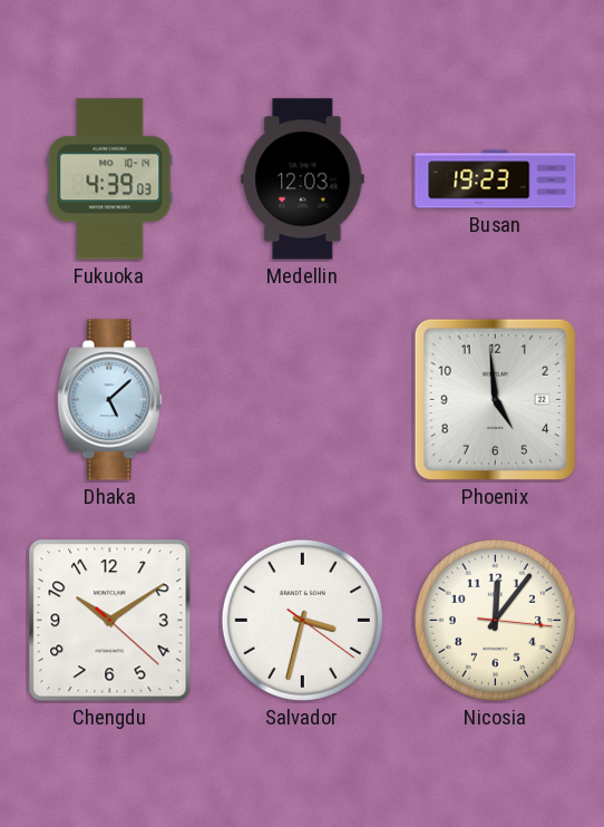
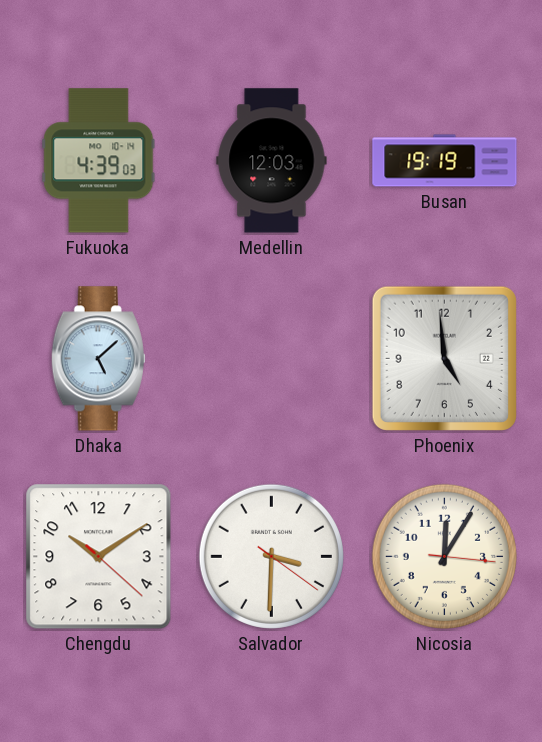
Busan: 19:23 -> 19:19 (445, 161)
Salvador: 3:32 -> 3:30 (271, 556)
Nicosia: 12:06 -> 12:05 (444, 556)
